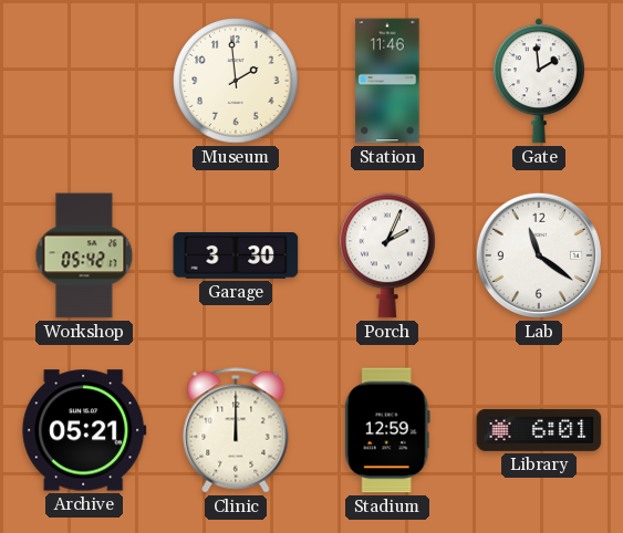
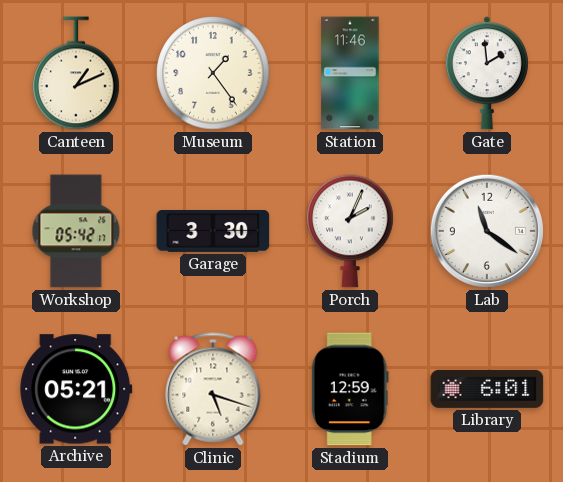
Canteen: none -> 1:11 (76, 73)
Museum: 1:59 -> 1:24 (213, 73)
Clinic: 12:00 -> 5:18 (213, 389)
